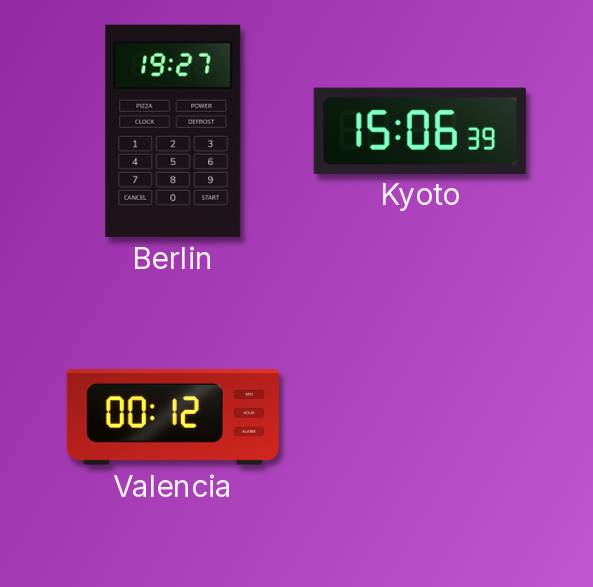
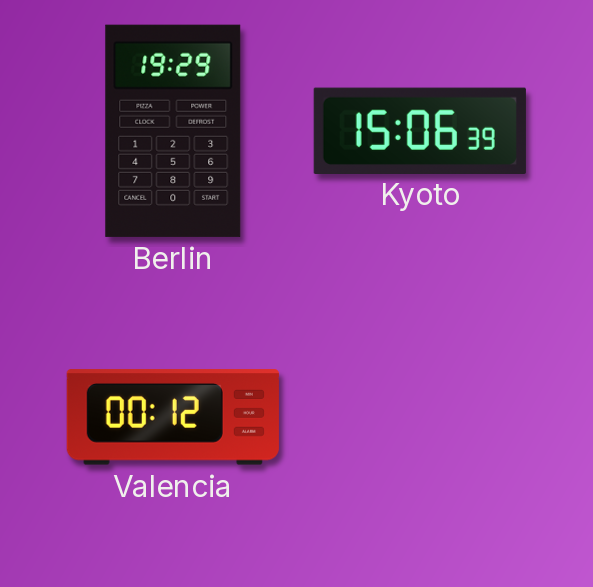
Berlin: 19:27 -> 19:29 (173, 131)
